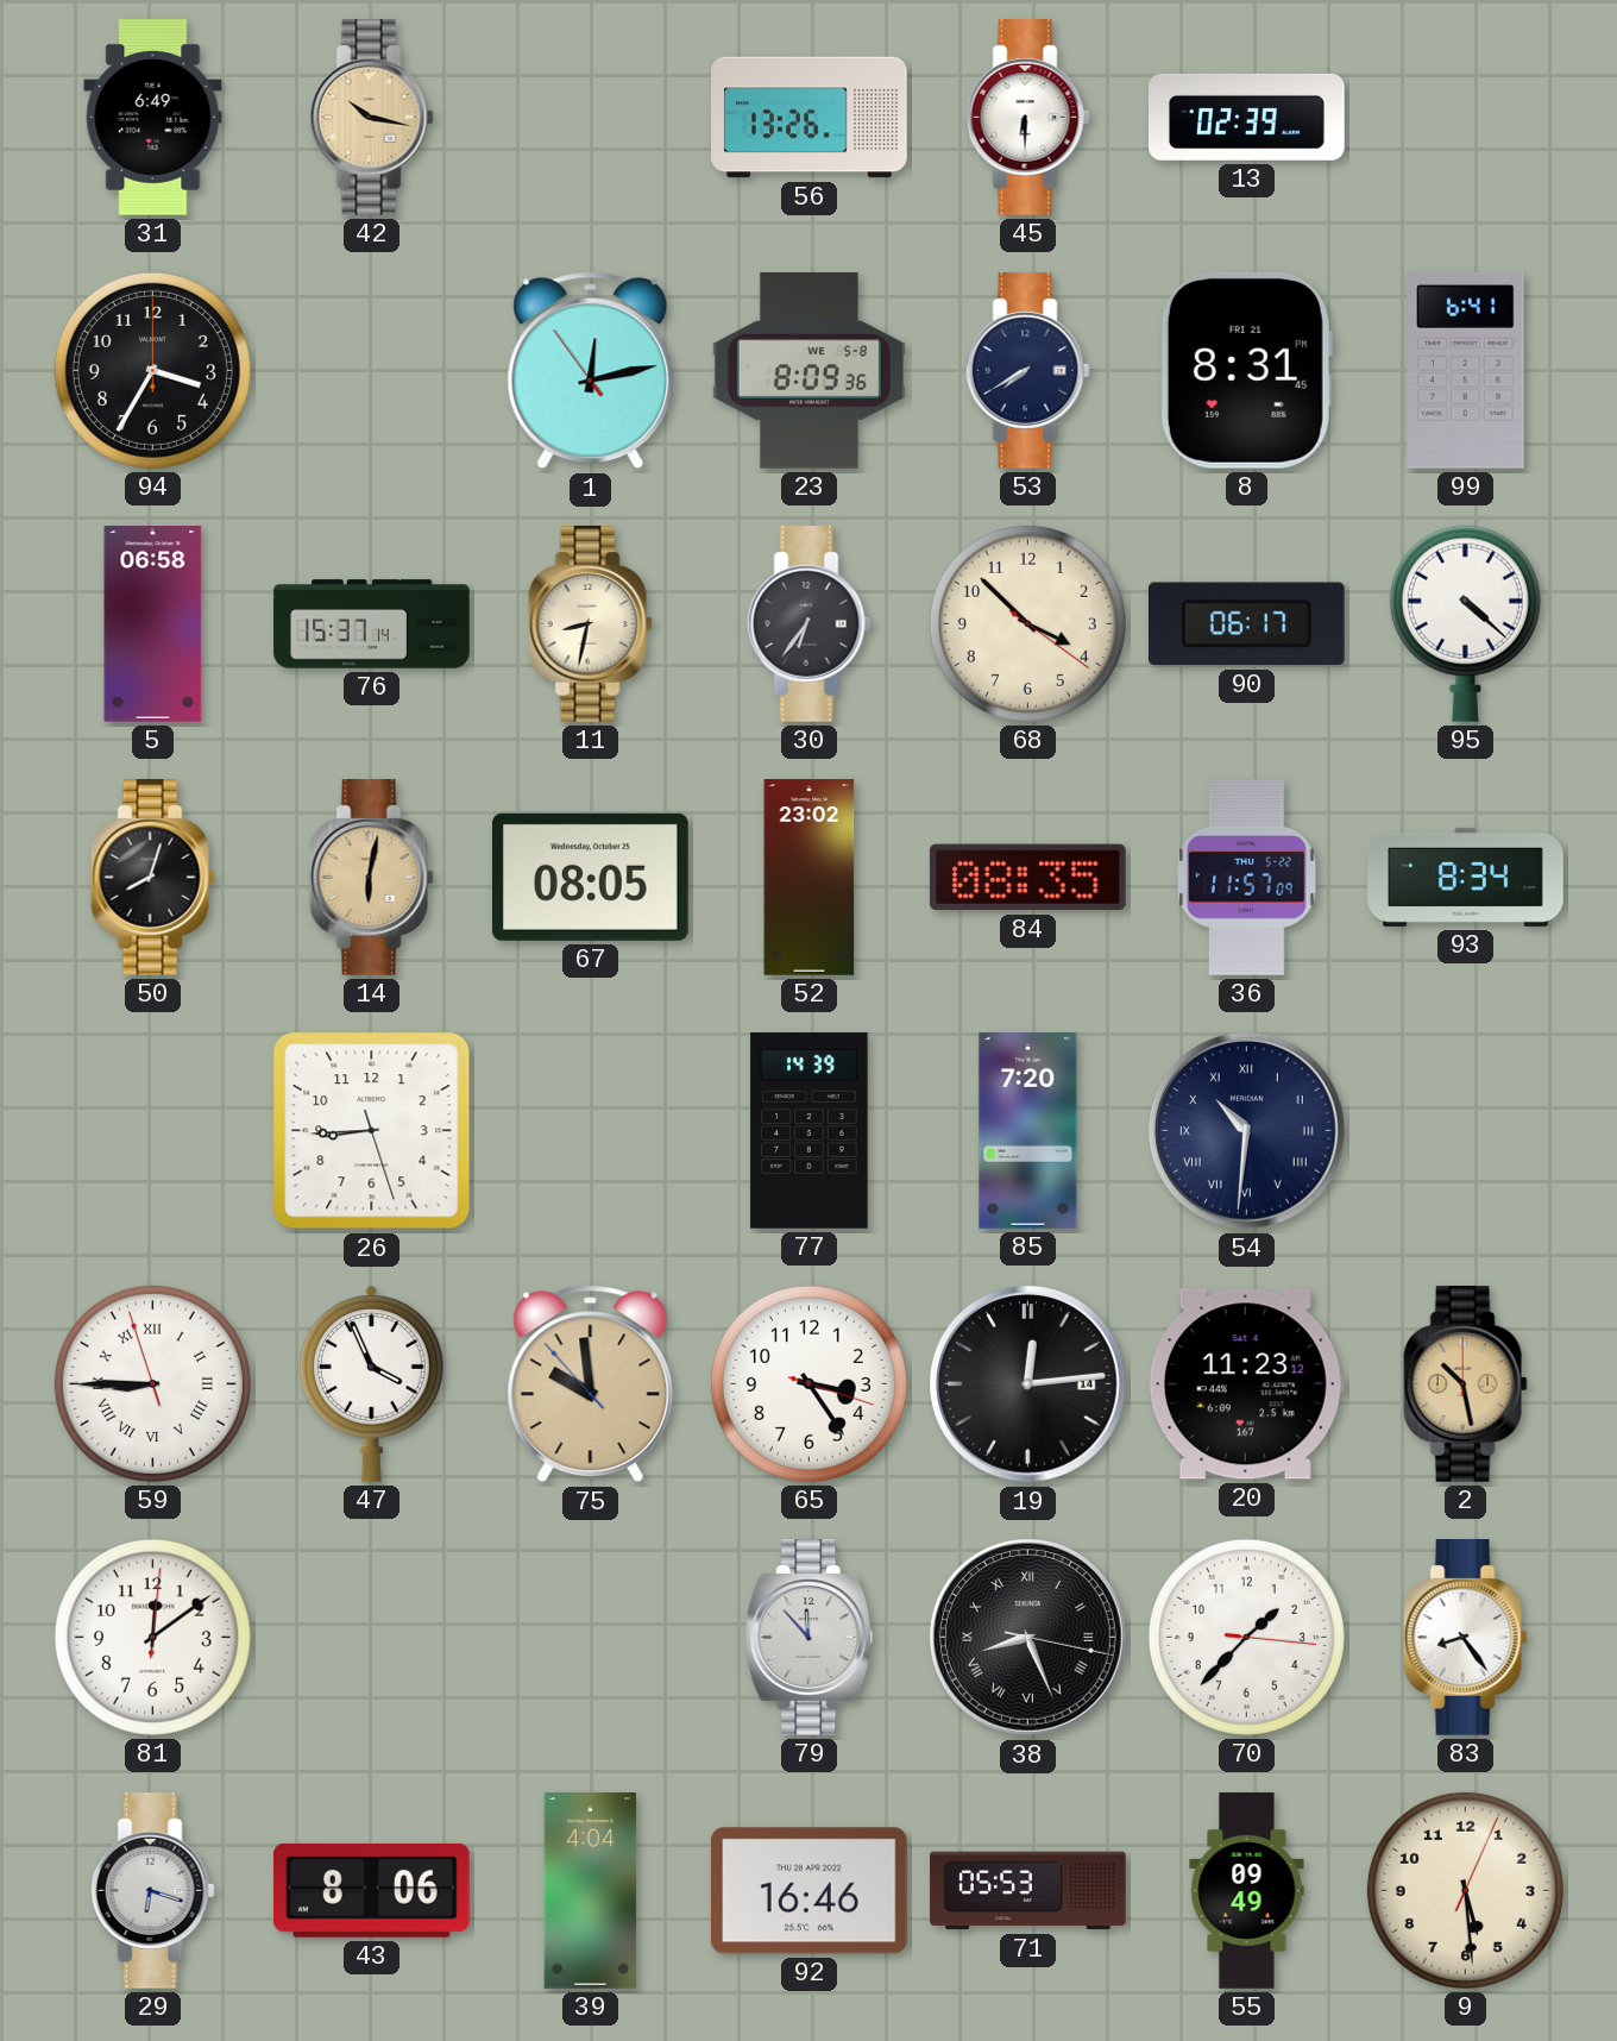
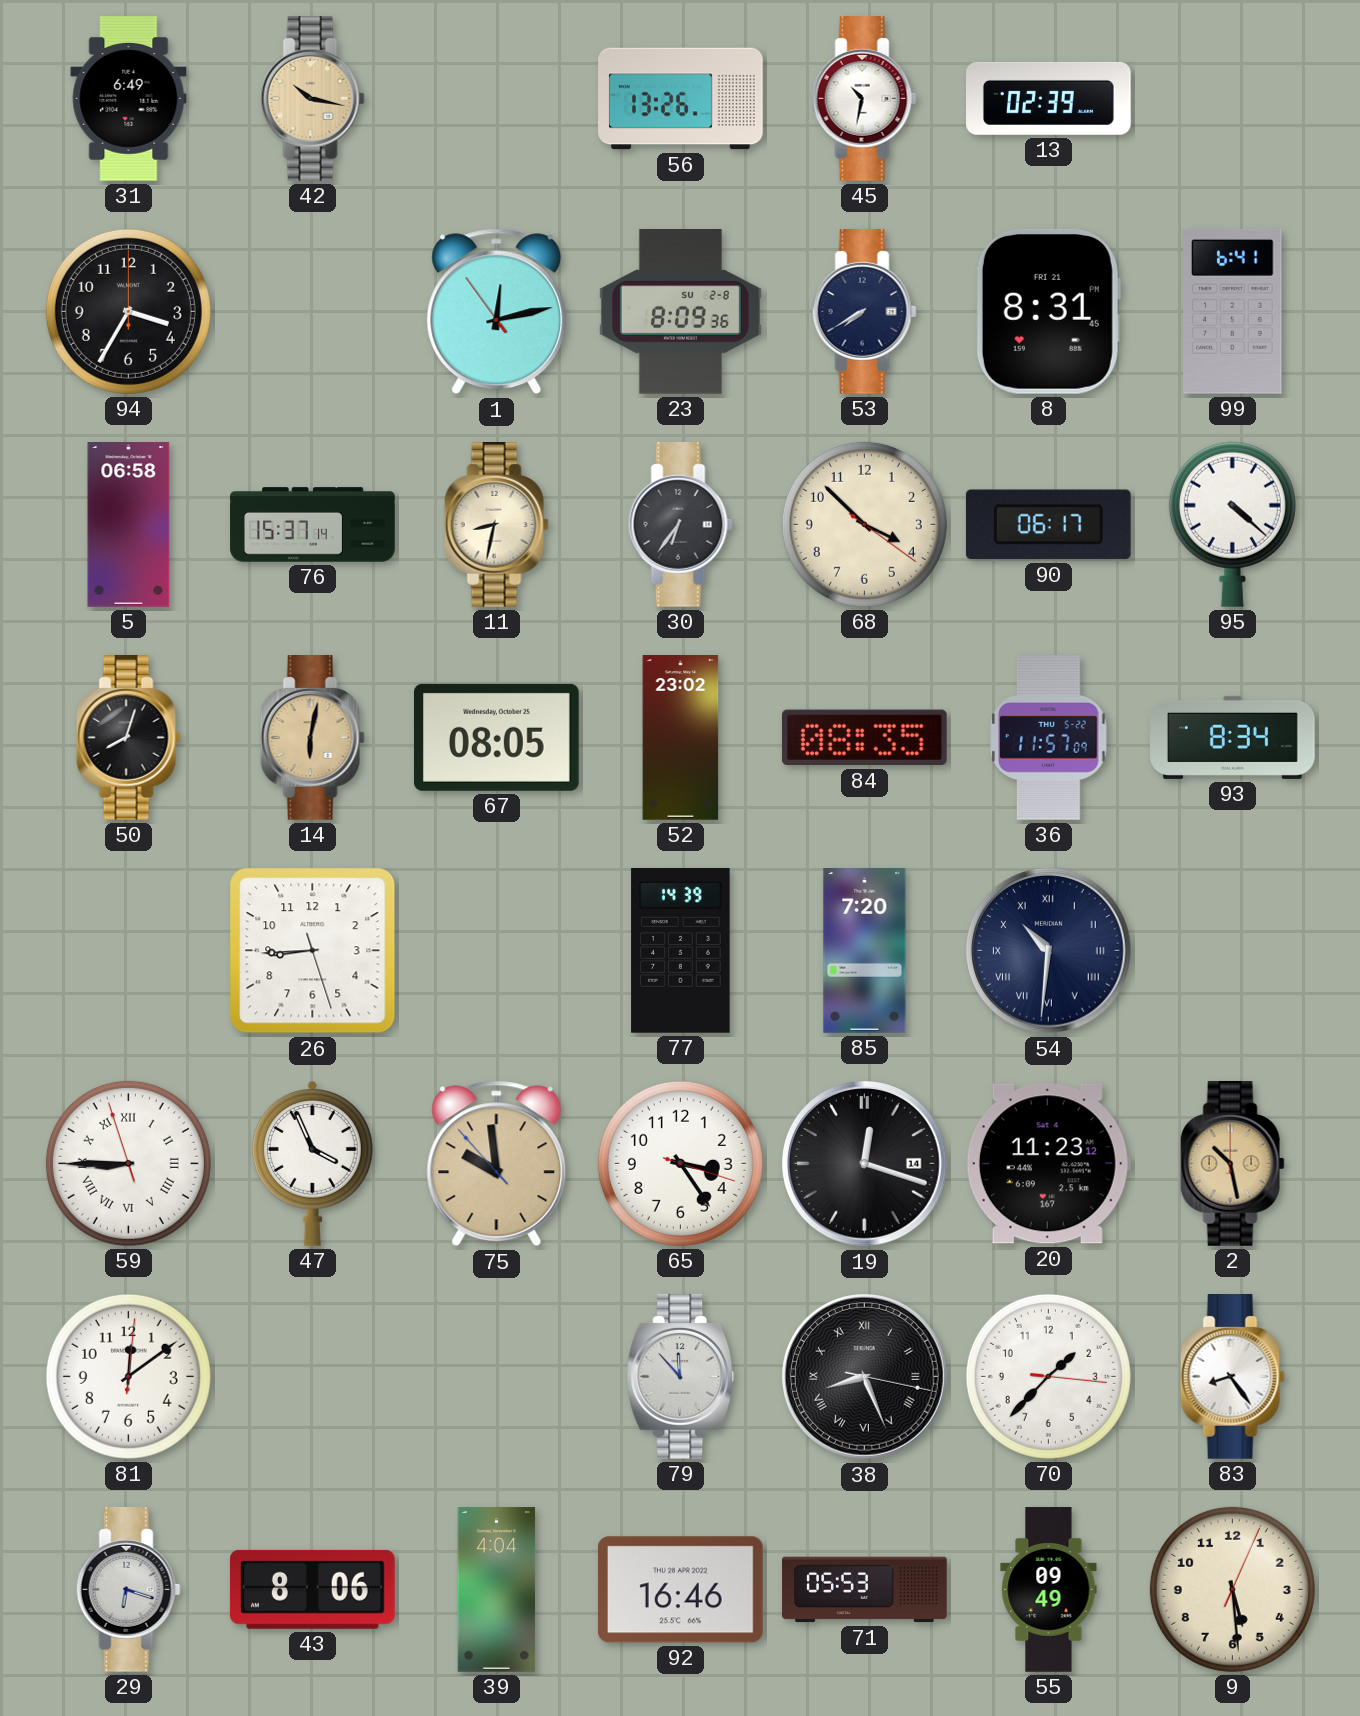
45: 6:30 -> 10:32 (864, 99)
23 date: WE 5-8 -> SU 2-8 (680, 312)
19: 12:14 -> 12:18 (865, 1164)
